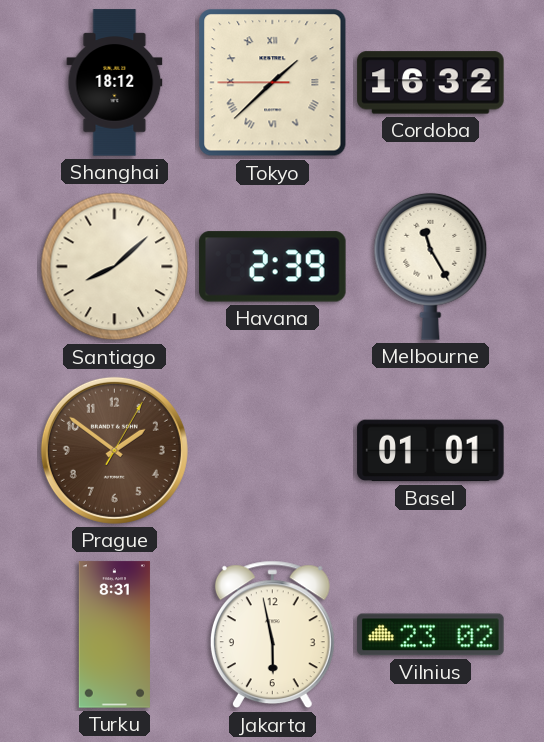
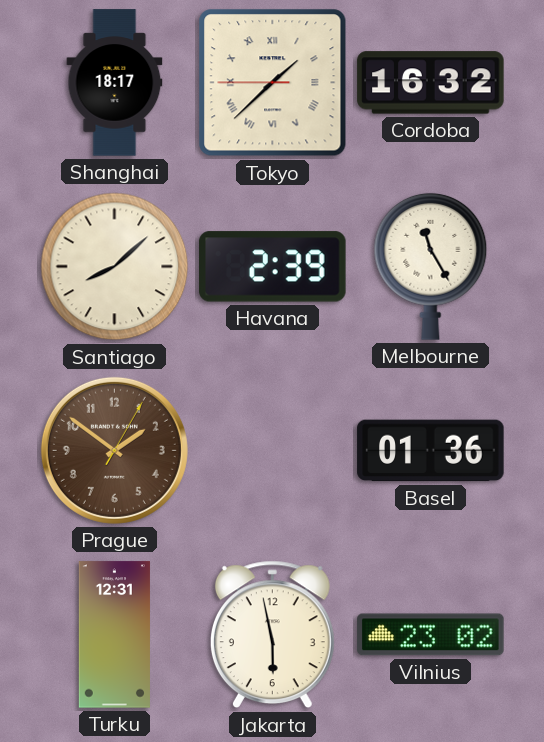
Shanghai: 18:12 -> 18:17 (115, 83)
Basel: 01:01 -> 01:36 (431, 451)
Turku: 8:31 -> 12:31 (114, 635)
